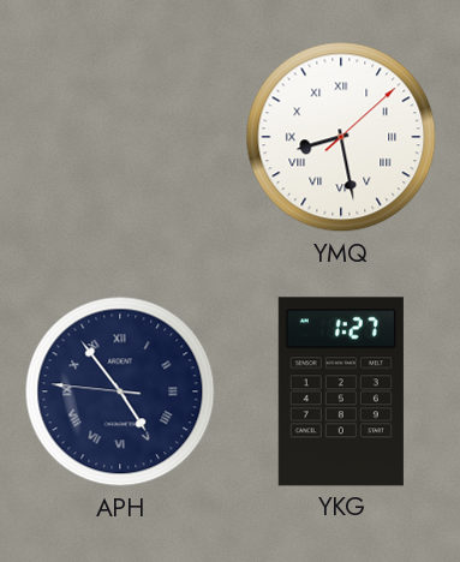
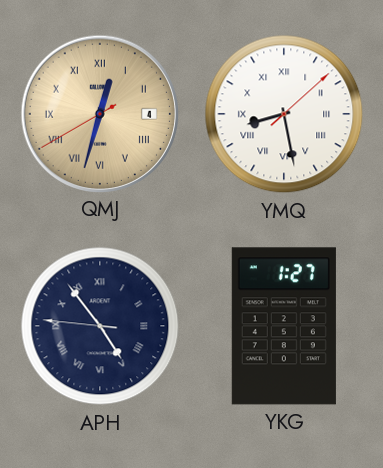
QMJ: none -> 12:32 (99, 113)
